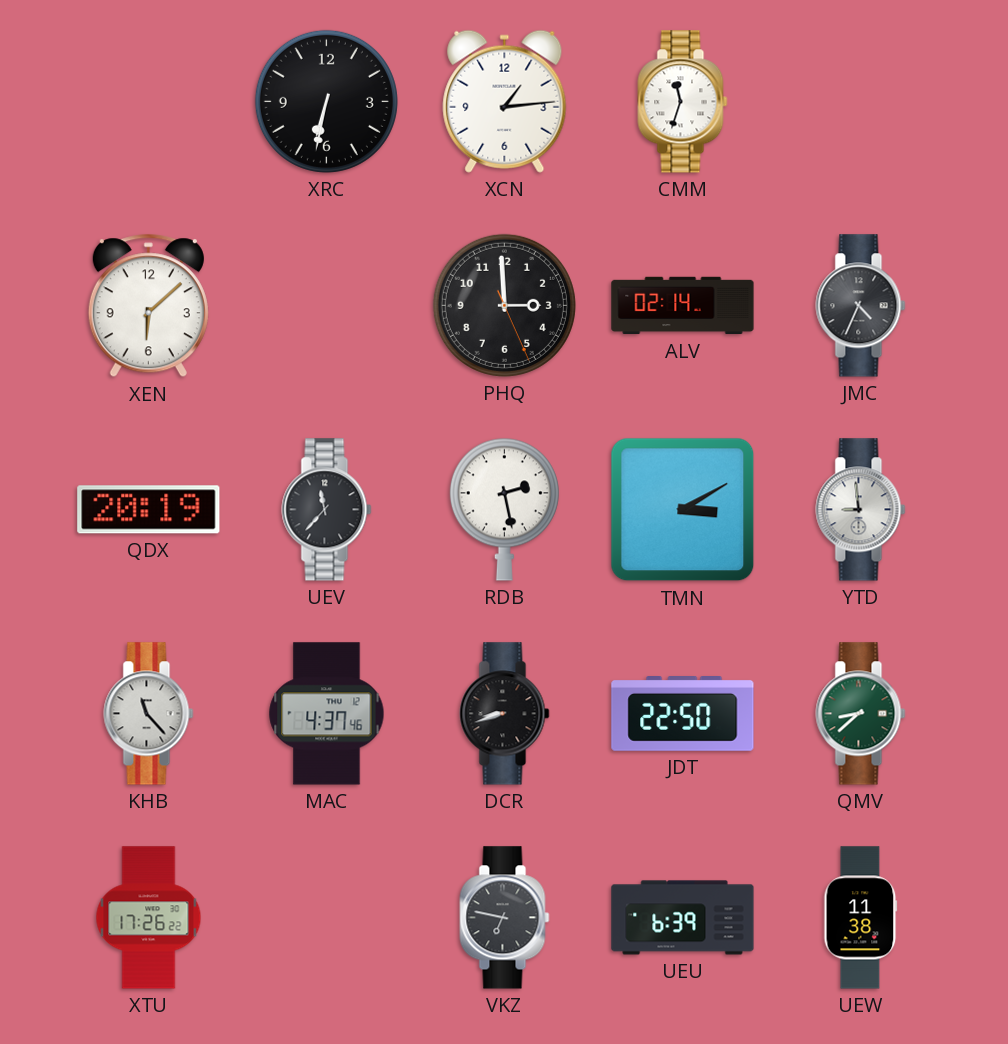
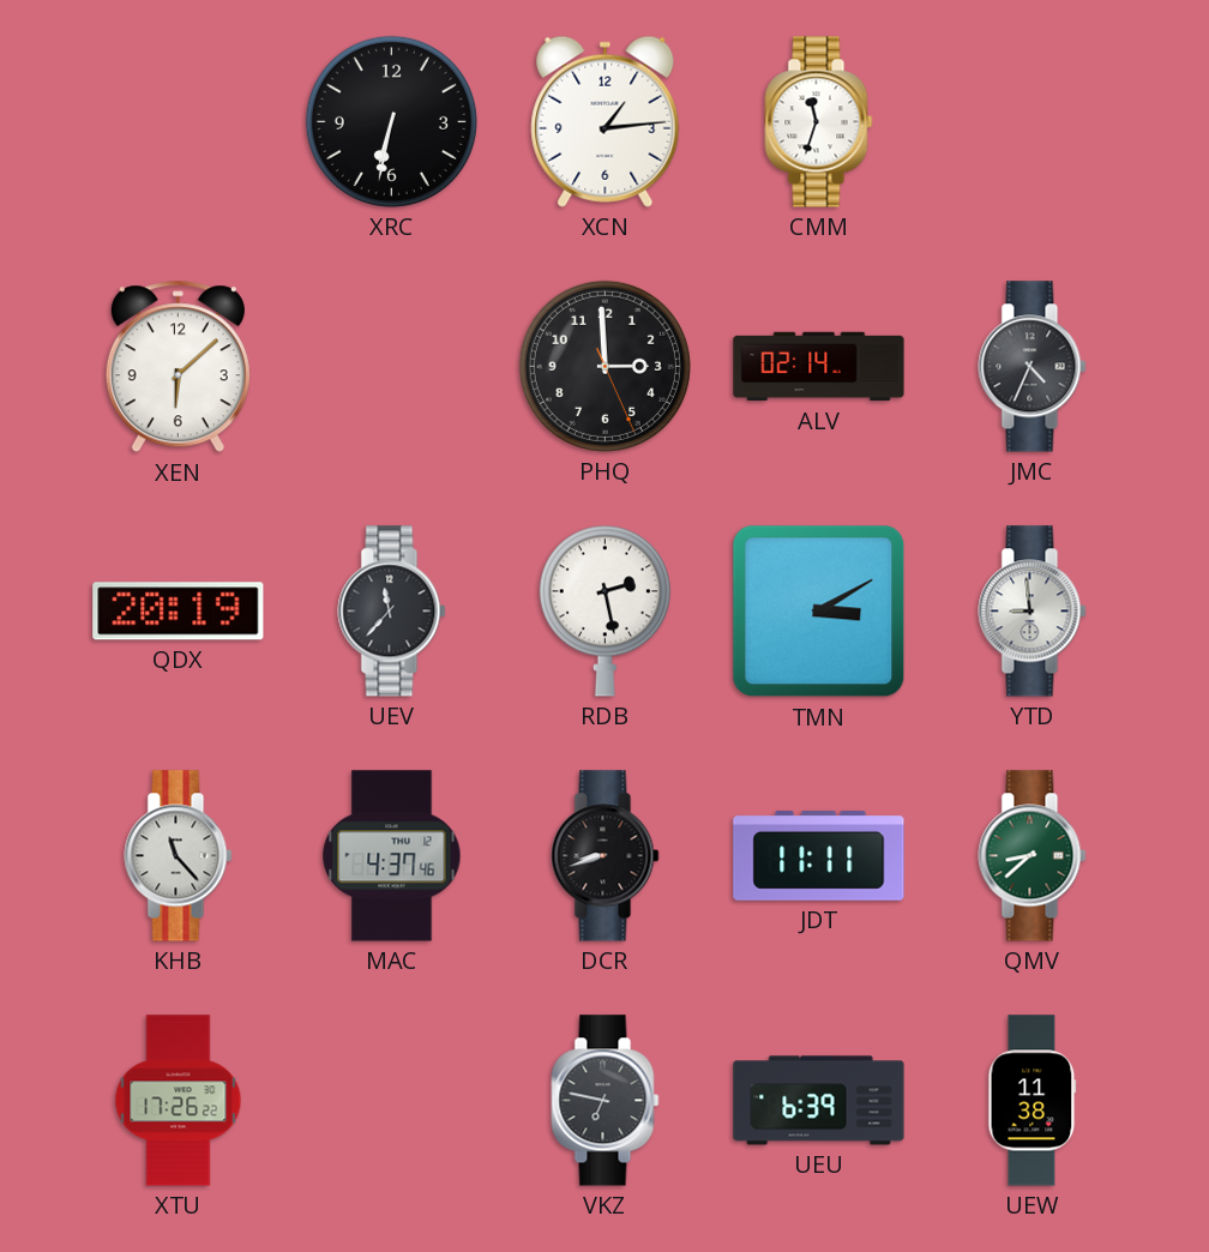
JDT: 22:50 -> 11:11 (819, 856)
